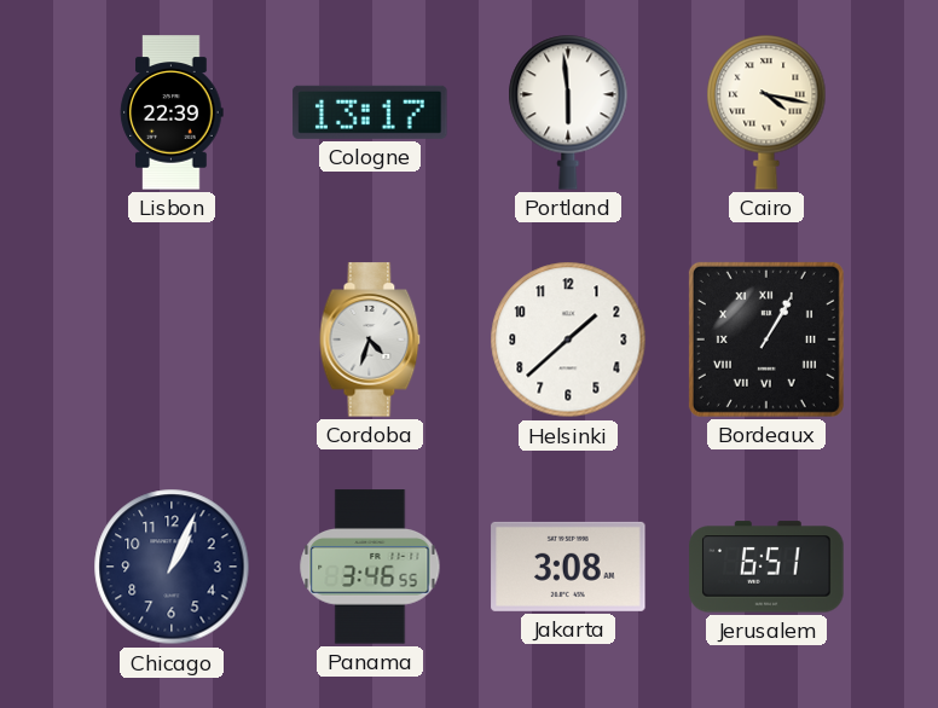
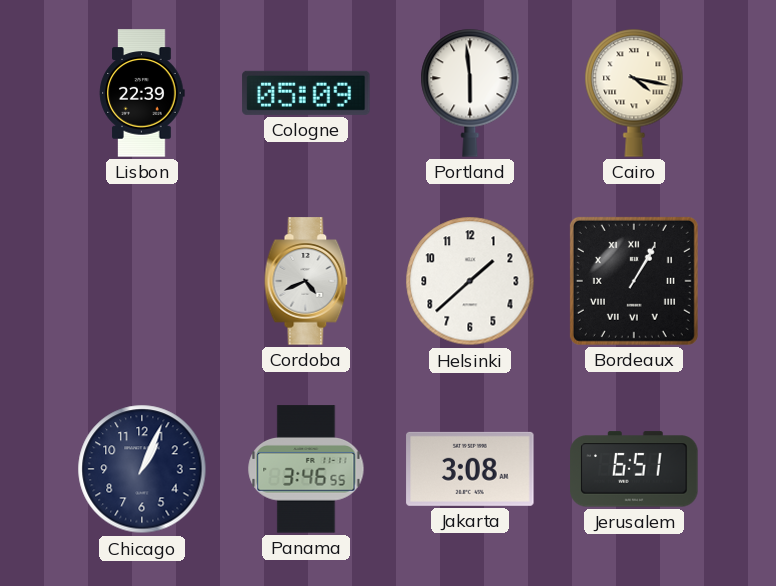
Cologne: 13:17 -> 05:09 (306, 93)
Cordoba: 4:33 -> 4:41 (306, 281)
